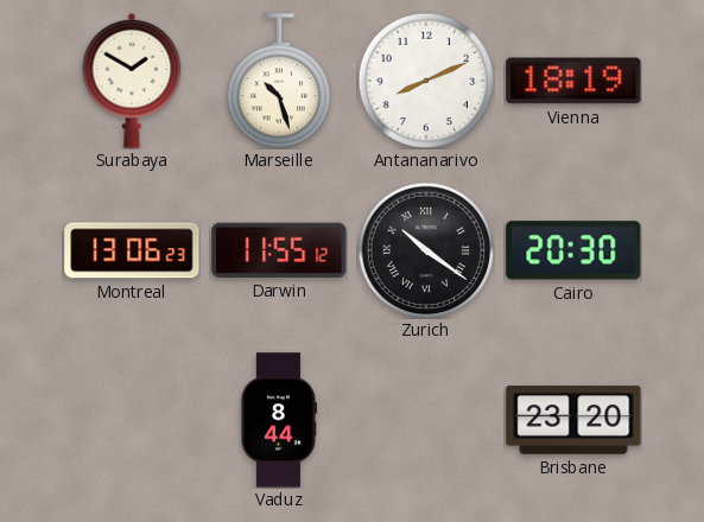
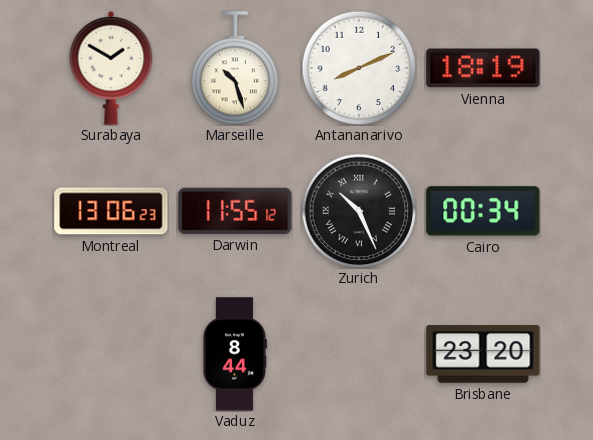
Zurich: 10:21 -> 10:26 (359, 211)
Cairo: 20:30 -> 00:34 (483, 211)
